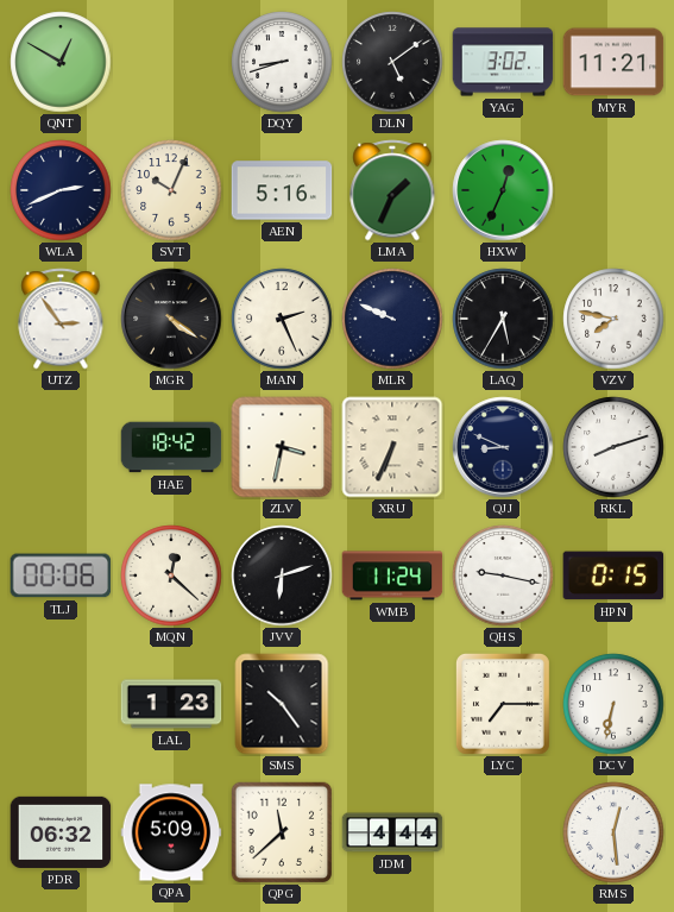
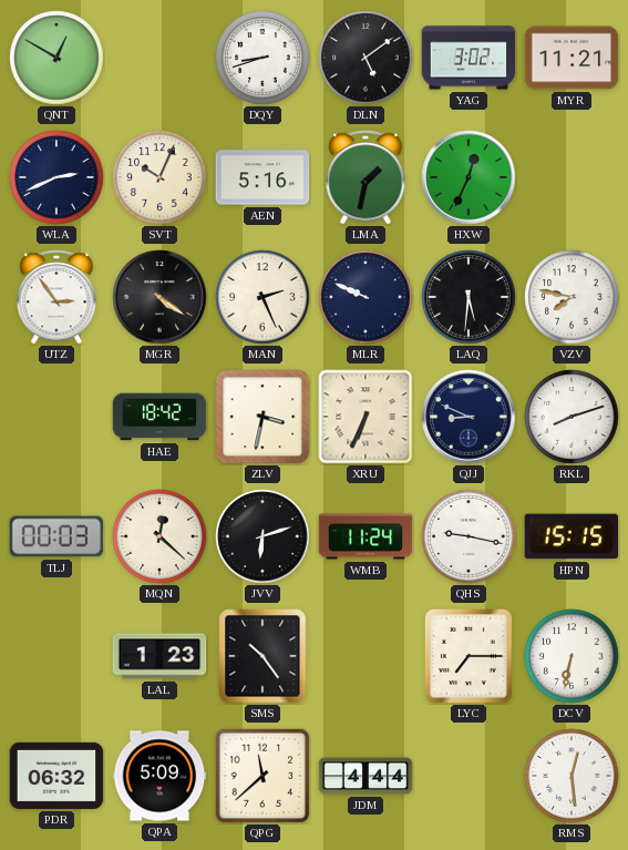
LMA: 1:34 -> 1:32 (366, 177)
LAQ: 5:35 -> 5:31 (469, 297)
TLJ: 00:06 -> 00:03 (56, 536)
HPN: 0:15 -> 15:15 (572, 536)
